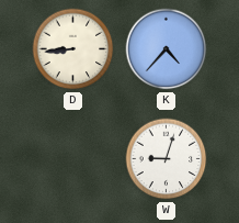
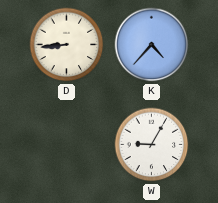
W: 9:03 -> 9:05 (152, 145)
